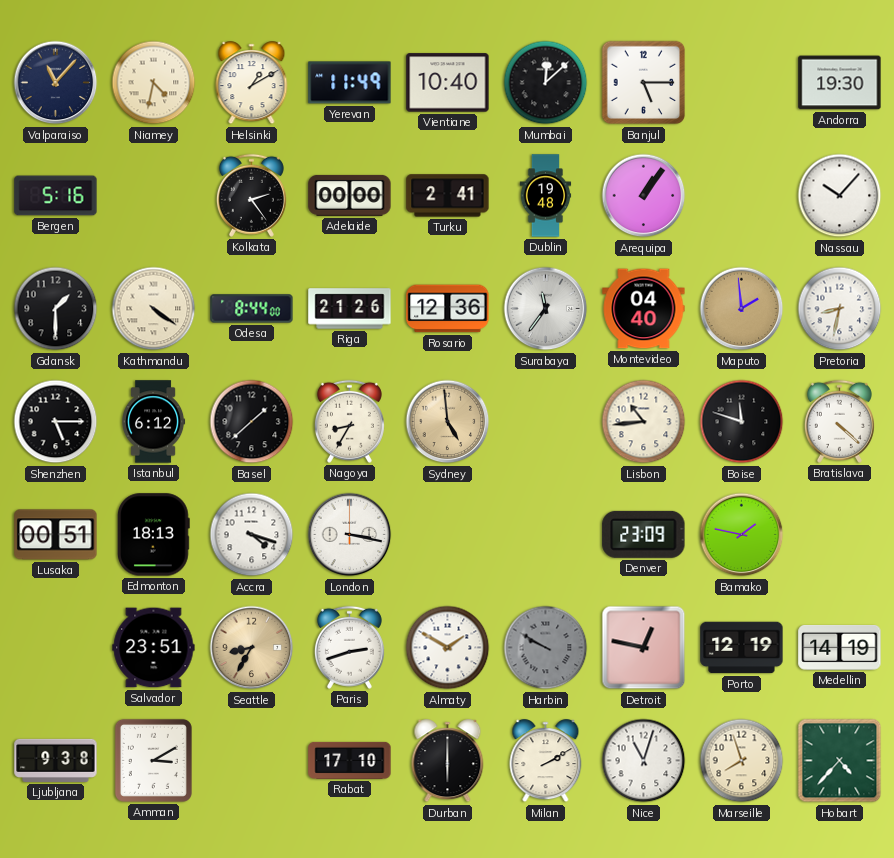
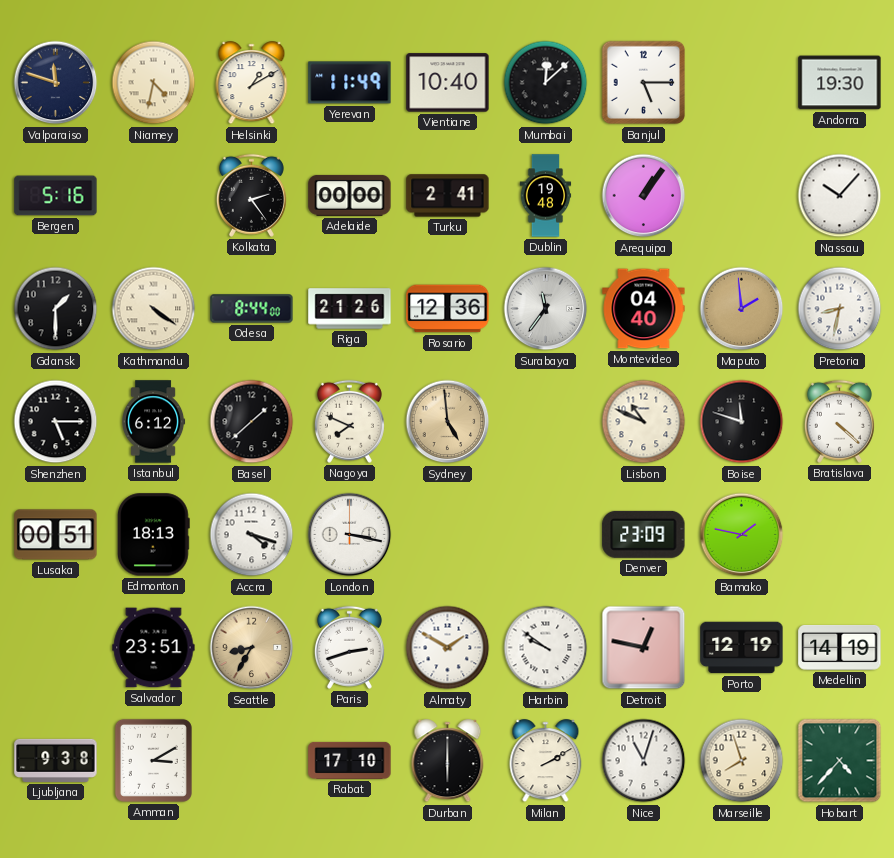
Valparaiso: 11:07 -> 11:48 (56, 83)
Nagoya: 8:35 -> 7:49 (349, 421)
Lisbon: 10:44 -> 10:49 (644, 422)
Harbin: 9:50 -> 9:51 (546, 648)
Harbin dial: grey -> white (546, 648)
